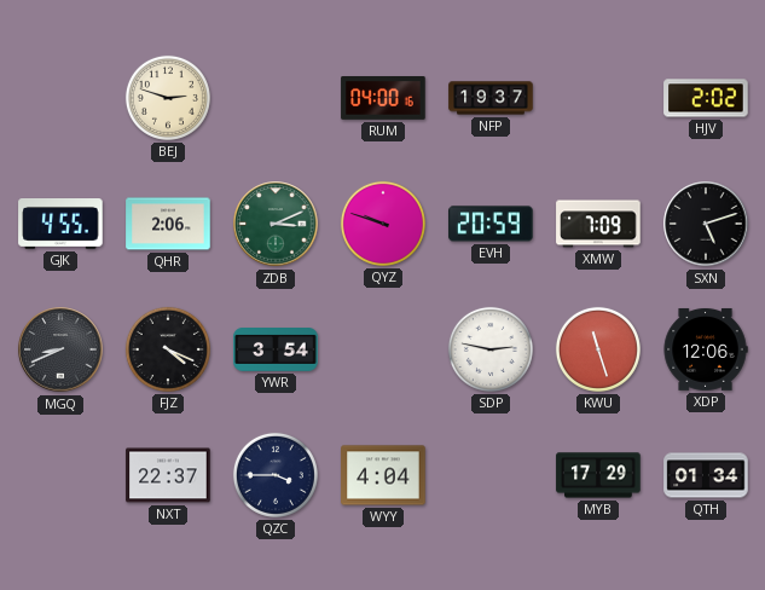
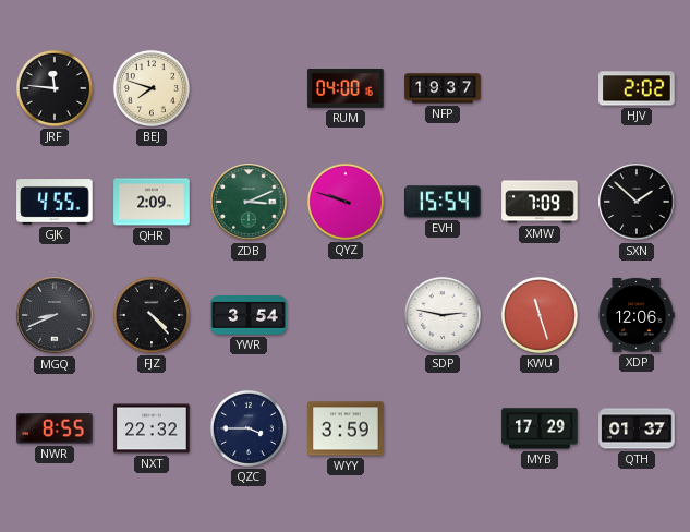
JRF: none -> 11:46 (55, 88)
BEJ: 2:48 -> 7:48 (152, 88)
QHR: 2:06 -> 2:09 (152, 202)
EVH: 20:59 -> 15:54 (443, 202)
SXN: 5:12 -> 1:52 (637, 202)
FJZ: 4:19 -> 4:23 (152, 315)
NWR: none -> 8:55 (55, 428)
NXT: 22:37 -> 22:32 (152, 428)
WYY: 4:04 -> 3:59 (346, 428)
QTH: 01:34 -> 01:37 (637, 428)
